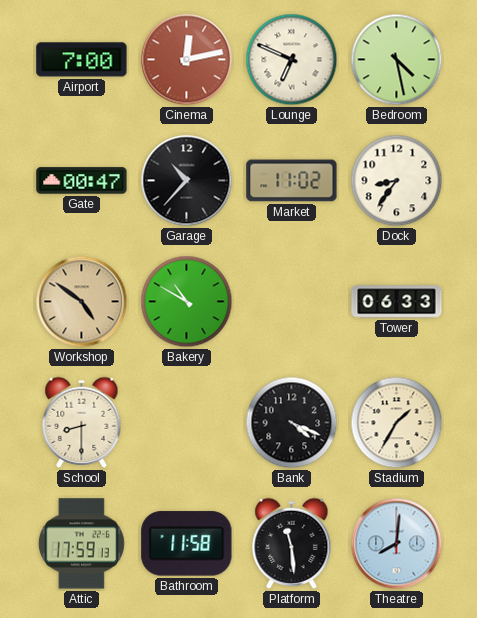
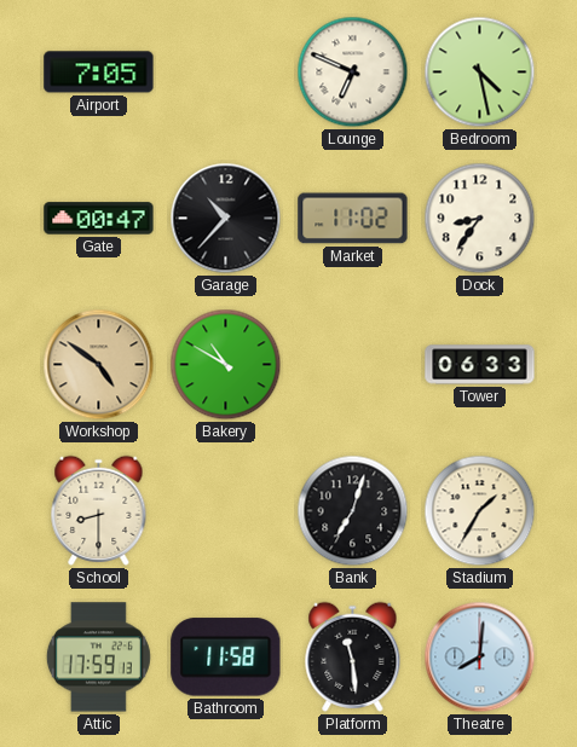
Airport: 7:00 -> 7:05 (99, 73)
Cinema: 12:13 -> none (187, 60)
Bank: 4:19 -> 7:03 (353, 511)
